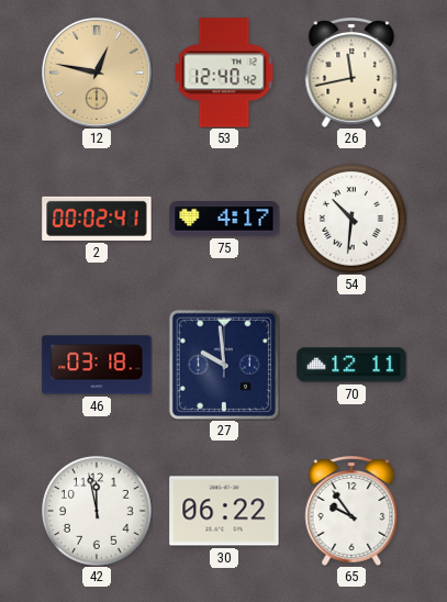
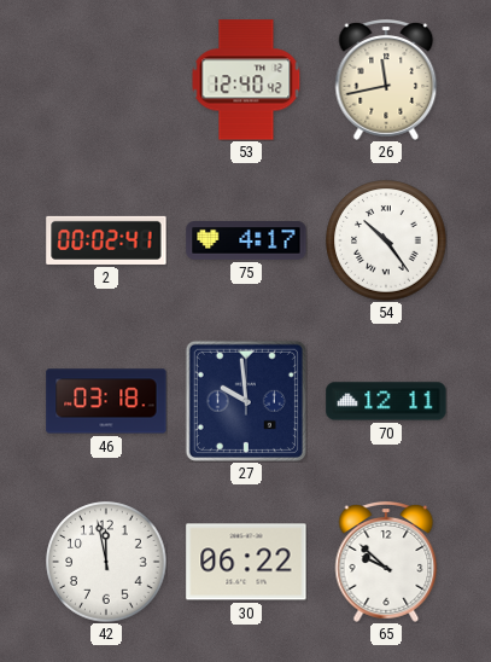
12: 12:47 -> none (97, 73)
54: 10:31 -> 10:24 (386, 240)
65: 9:54 -> 9:52 (386, 563)
